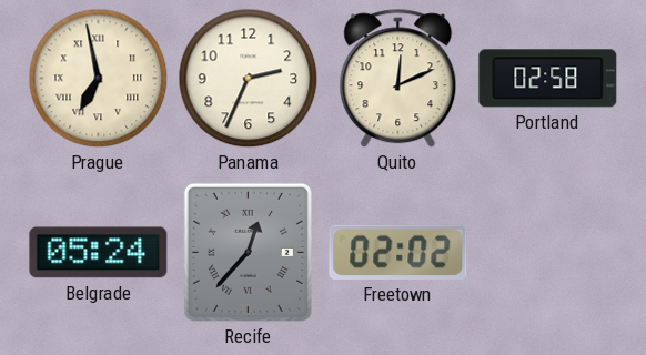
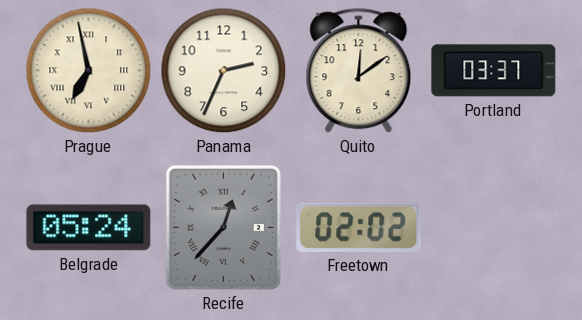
Quito: 12:11 -> 12:09 (359, 71)
Portland: 02:58 -> 03:37 (494, 71)
